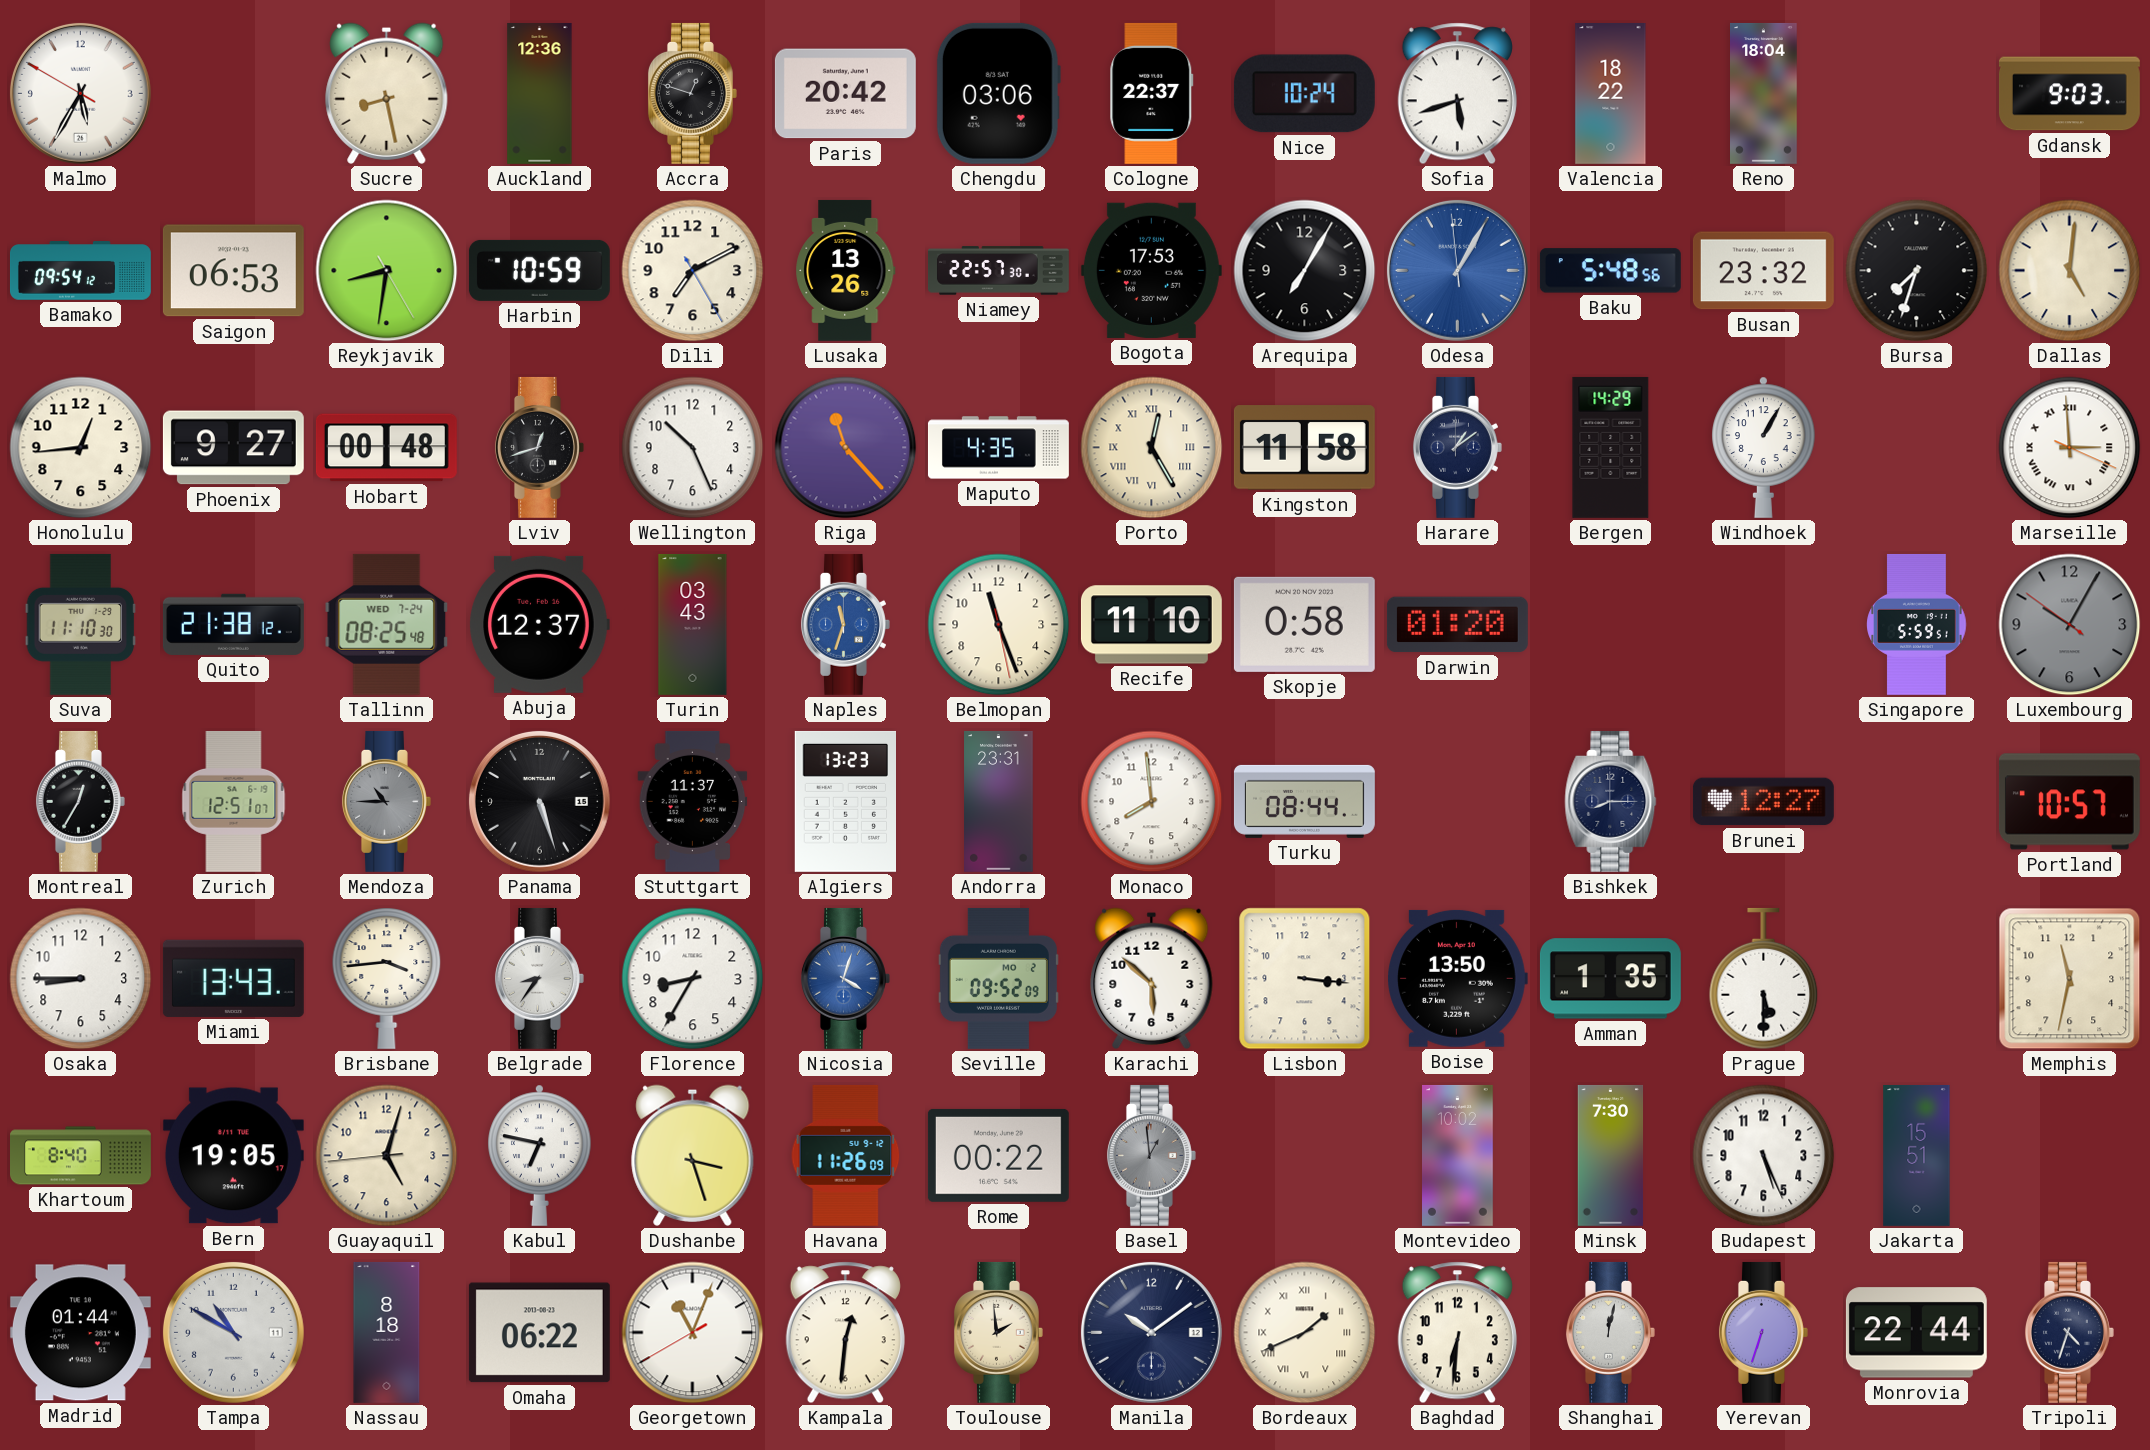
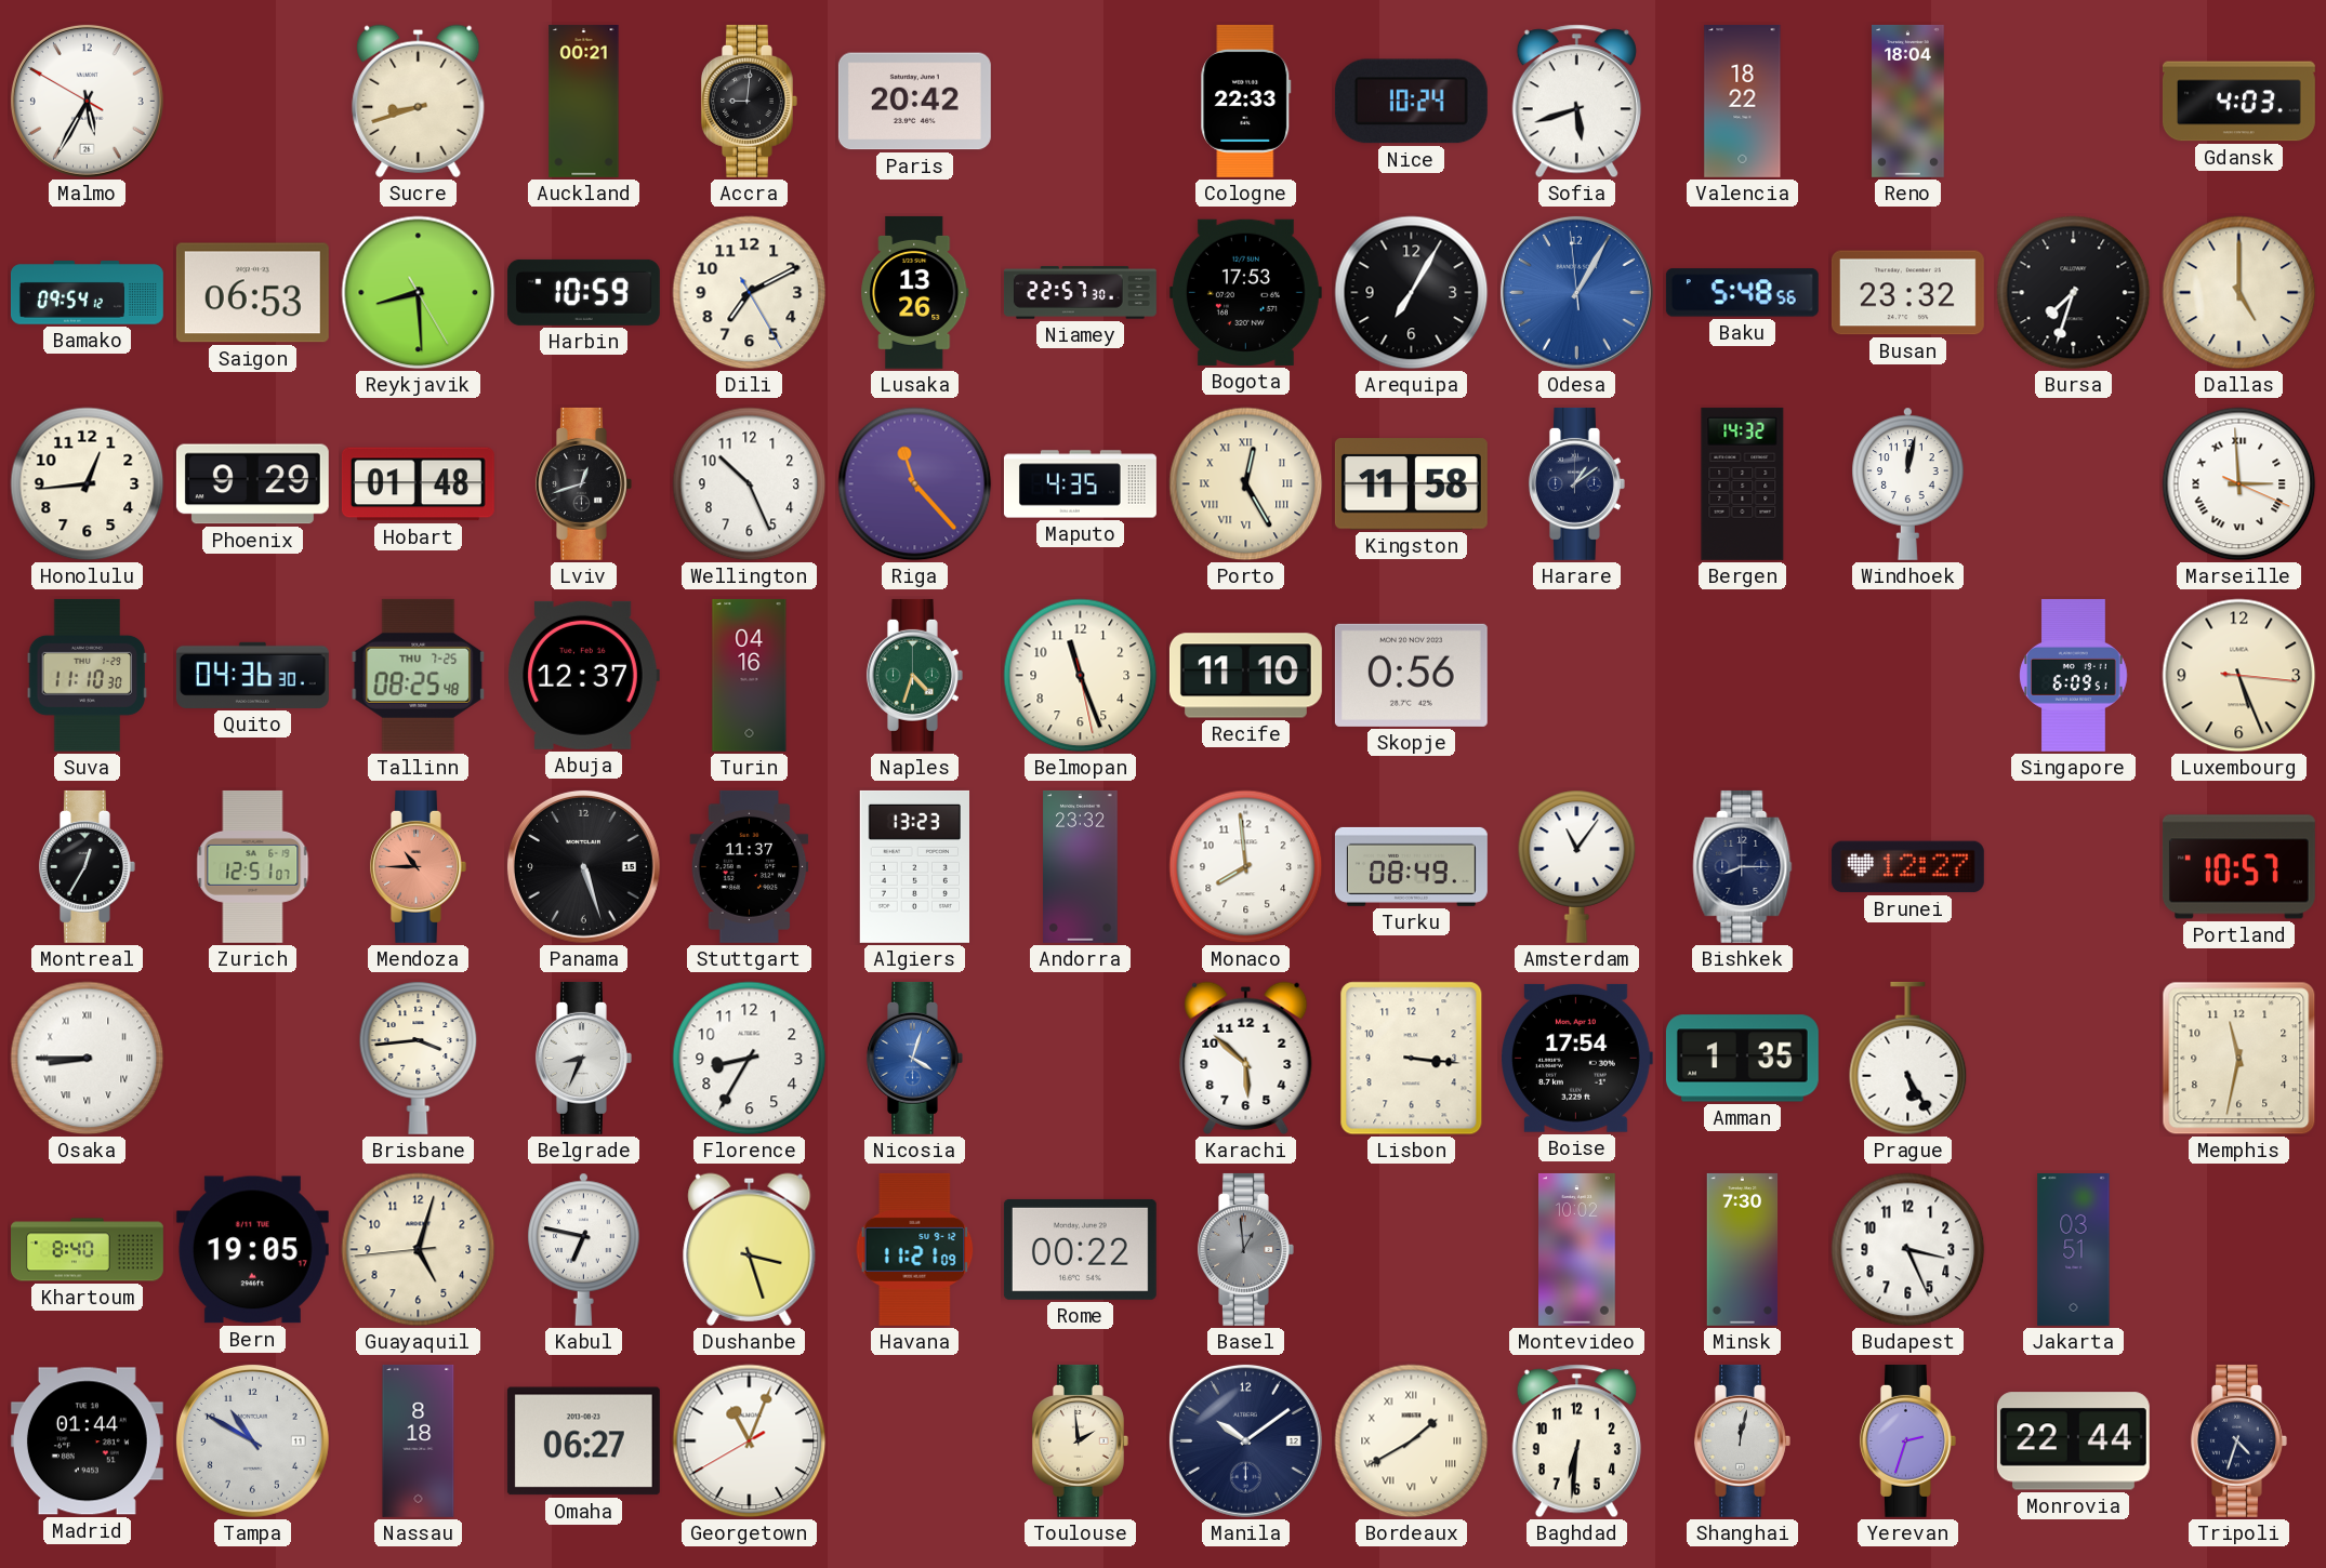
Sucre: 8:28 -> 8:42 (419, 101)
Auckland: 12:36 -> 00:21 (584, 101)
Accra: 12:48 -> 9:01 (749, 101)
Chengdu: 03:06 -> none (998, 93)
Cologne: 22:37 -> 22:33 (1246, 101)
Gdansk: 9:03 -> 4:03 (2238, 102)
Reykjavik: 8:31 -> 8:29 (419, 293)
Dallas: 5:01 -> 5:00 (2239, 293)
Phoenix: 9:27 -> 9:29 (252, 484)
Hobart: 00:48 -> 01:48 (418, 484)
Bergen: 14:29 -> 14:32 (1743, 483)
Windhoek: 1:05 -> 12:02 (1908, 483)
Quito: 21:38 -> 04:36 (252, 675)
Tallinn date: WED 7-24 -> THU 7-25 (419, 675)
Turin: 03:43 -> 04:16 (750, 675)
Naples: 11:33 -> 4:33 (914, 675)
Naples dial: blue -> green (914, 675)
Skopje: 0:58 -> 0:56 (1411, 675)
Darwin: 01:20 -> none (1457, 625)
Singapore: 5:59 -> 6:09 (2074, 675)
Luxembourg: 10:04 -> 5:26 (2239, 676)
Luxembourg dial: grey -> cream (2239, 676)
Mendoza dial: grey -> salmon (418, 866)
Andorra: 23:31 -> 23:32 (1081, 866)
Turku: 08:44 -> 08:49 (1411, 866)
Amsterdam: none -> 11:06 (1577, 866)
Osaka numerals: Arabic -> Roman (88, 1059)
Miami: 13:43 -> none (233, 978)
Belgrade: 8:36 -> 8:34 (583, 1058)
Seville: 09:52 -> none (998, 978)
Boise: 13:50 -> 17:54 (1576, 1058)
Prague: 5:30 -> 5:25 (1908, 1059)
Havana: 11:26 -> 11:21 (915, 1249)
Budapest: 5:26 -> 3:26 (1908, 1250)
Jakarta: 15:51 -> 03:51 (2074, 1249)
Omaha: 06:22 -> 06:27 (583, 1441)
Kampala: 12:31 -> none (845, 1333)
Bordeaux: 1:41 -> 1:40 (1412, 1441)
Yerevan: 6:33 -> 2:33 (1907, 1440)
